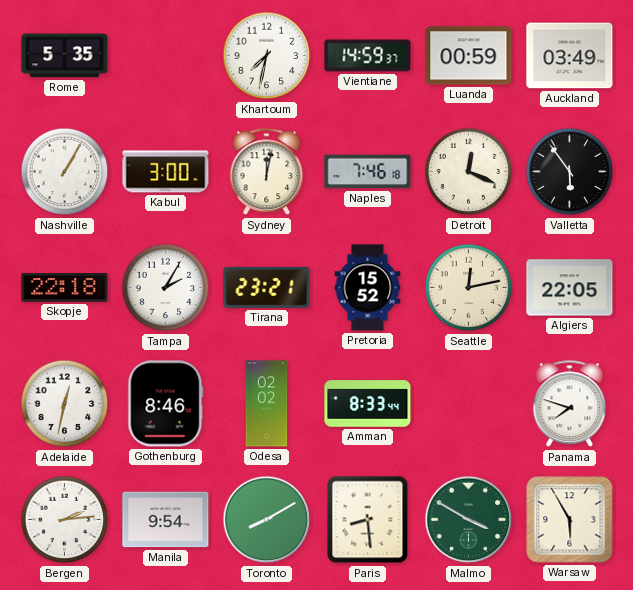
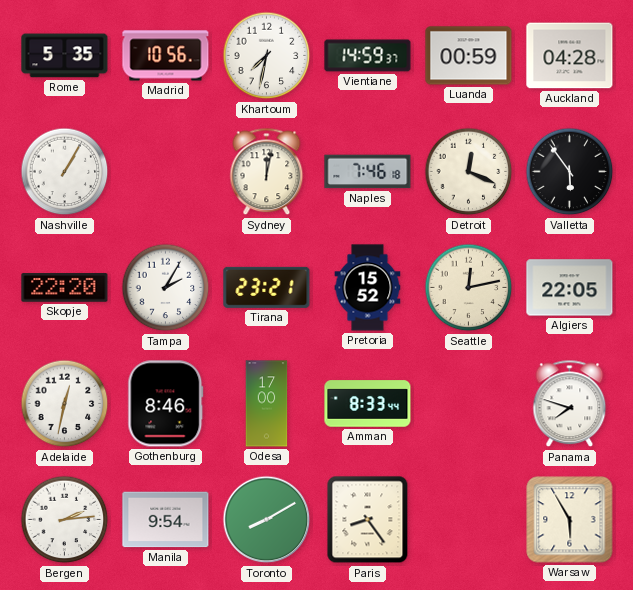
Madrid: none -> 10:56 (166, 56)
Auckland: 03:49 -> 04:28 (570, 56)
Kabul: 3:00 -> none (166, 172)
Skopje: 22:18 -> 22:20 (65, 288)
Odesa: 02:02 -> 17:00 (267, 404)
Paris: 8:29 -> 8:24 (368, 520)
Malmo: 3:50 -> none (469, 520)
